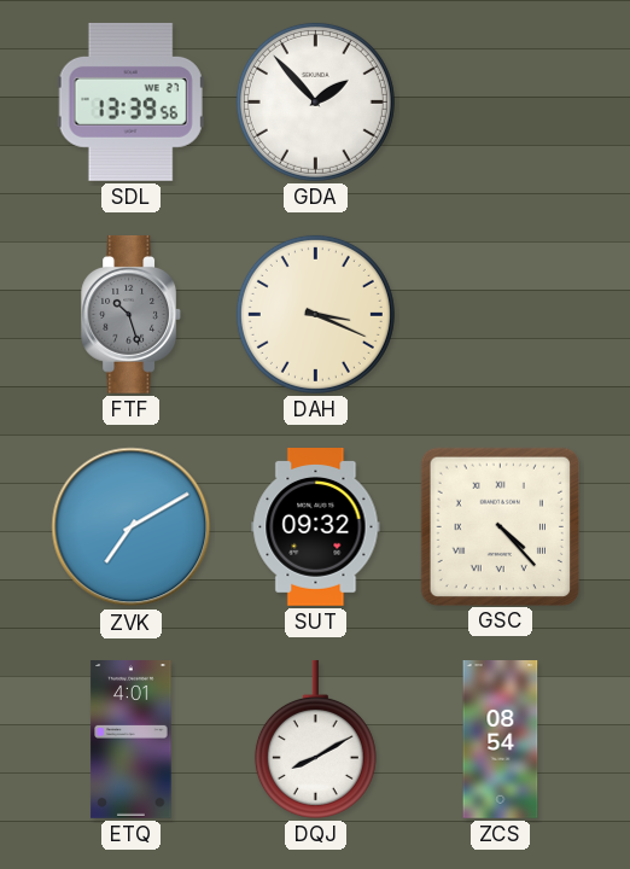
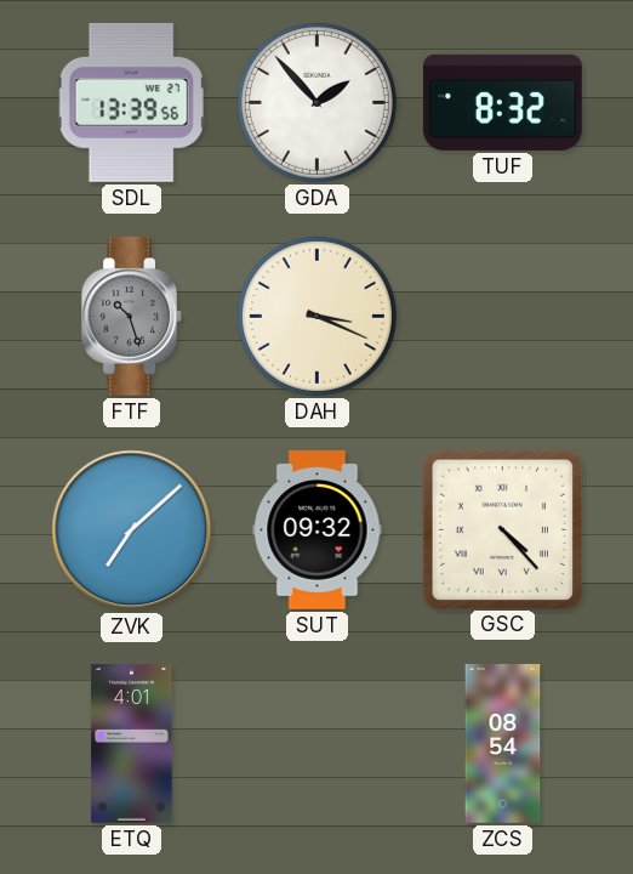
TUF: none -> 8:32 (502, 102)
ZVK: 7:10 -> 7:08 (132, 530)
DQJ: 8:10 -> none (315, 739)
